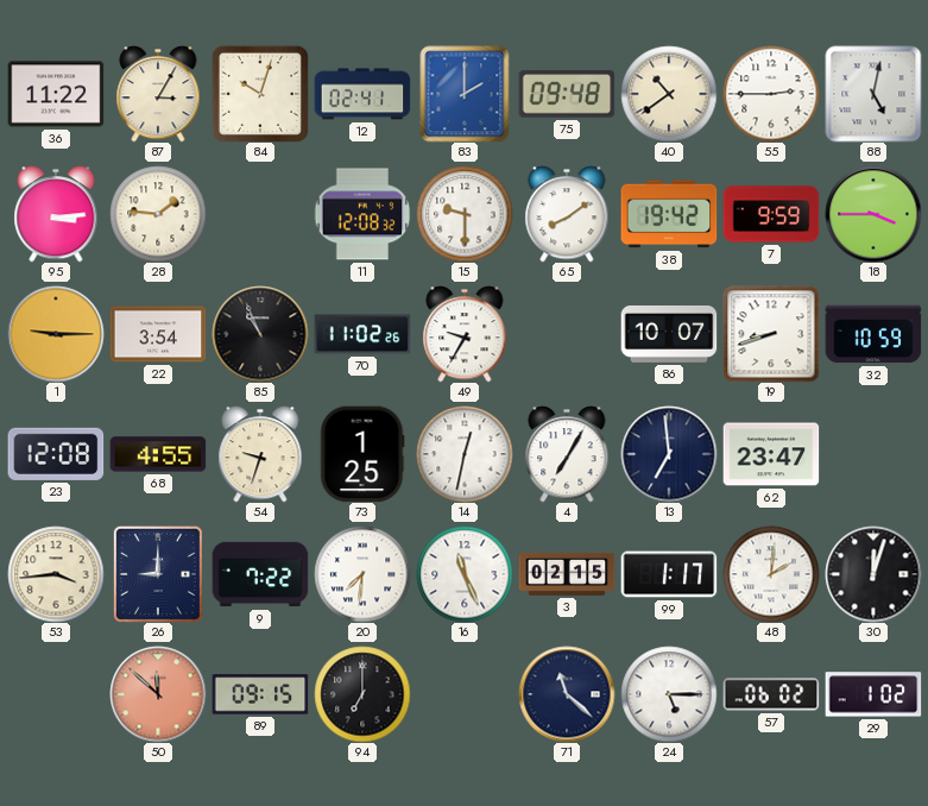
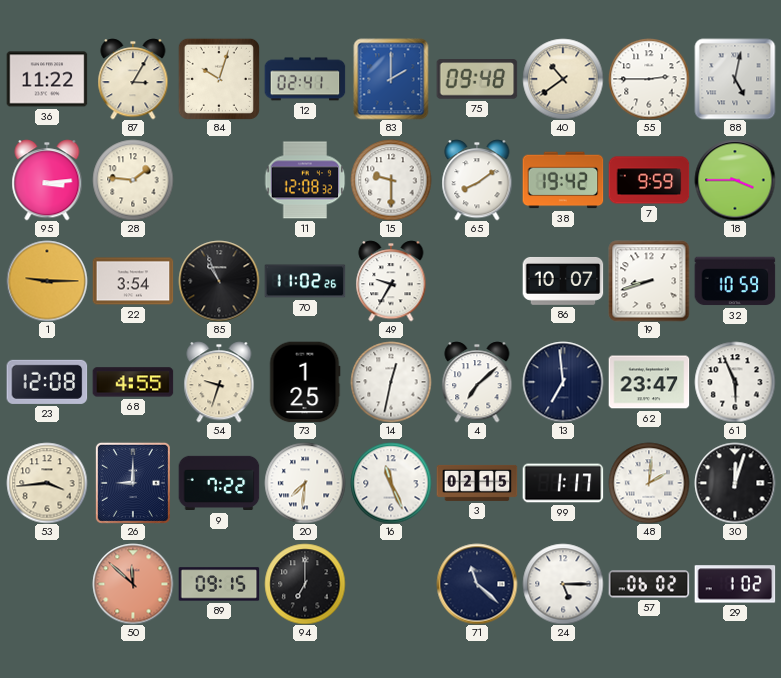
4: 7:05 -> 7:08 (477, 382)
61: none -> 5:56 (735, 382)
